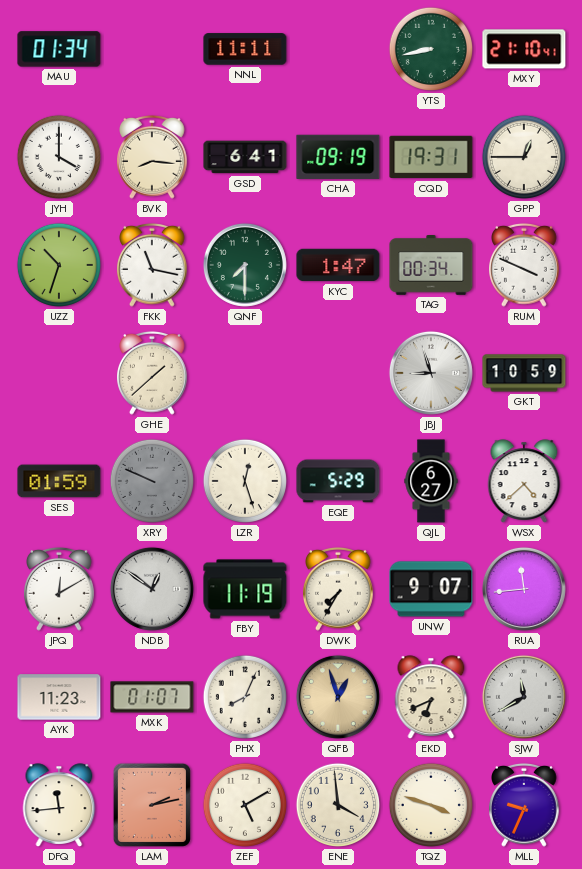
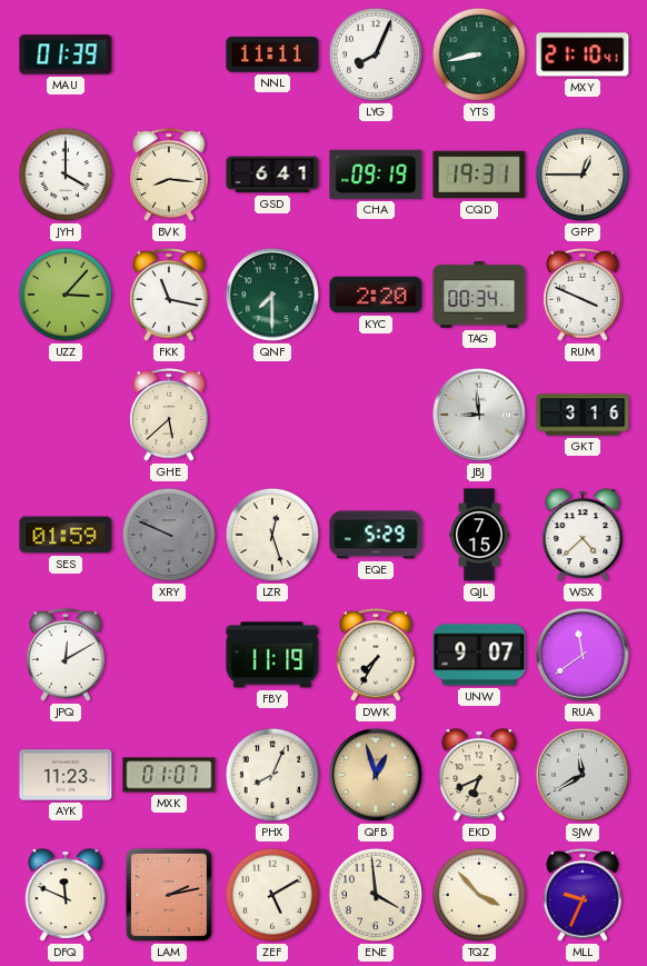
MAU: 01:34 -> 01:39 (66, 54)
LYG: none -> 8:04 (376, 54)
UZZ: 10:33 -> 3:07 (66, 295)
KYC: 1:47 -> 2:20 (376, 295)
GHE: 1:38 -> 5:38 (170, 415)
JBJ: 8:57 -> 8:59 (479, 415)
GKT: 10:59 -> 3:16 (583, 415)
QJL: 6:27 -> 7:15 (479, 535)
NDB: 12:51 -> none (152, 589)
RUA: 11:44 -> 11:39 (583, 655)
DFQ: 11:44 -> 11:49 (66, 895)
TQZ: 3:48 -> 3:53 (479, 895)
